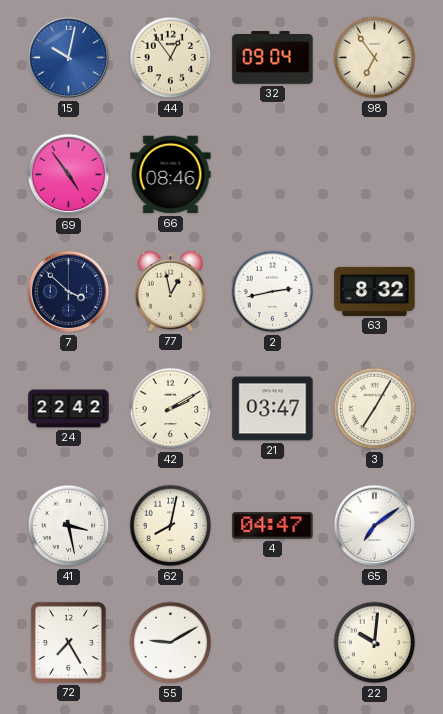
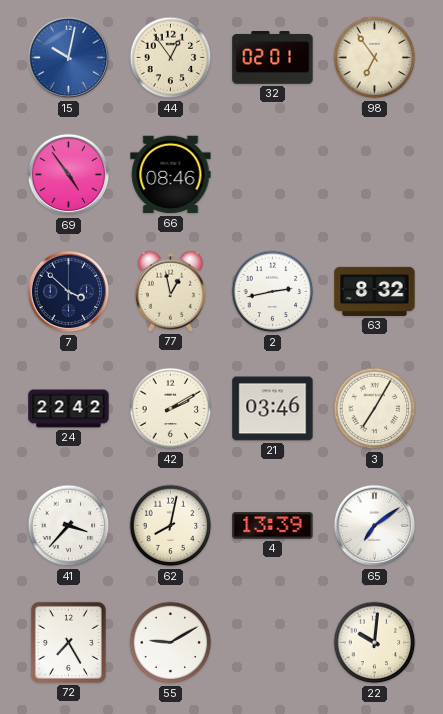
32: 09:04 -> 02:01 (273, 58)
21: 03:47 -> 03:46 (273, 409)
41: 3:28 -> 3:37 (69, 526)
4: 04:47 -> 13:39 (273, 526)
